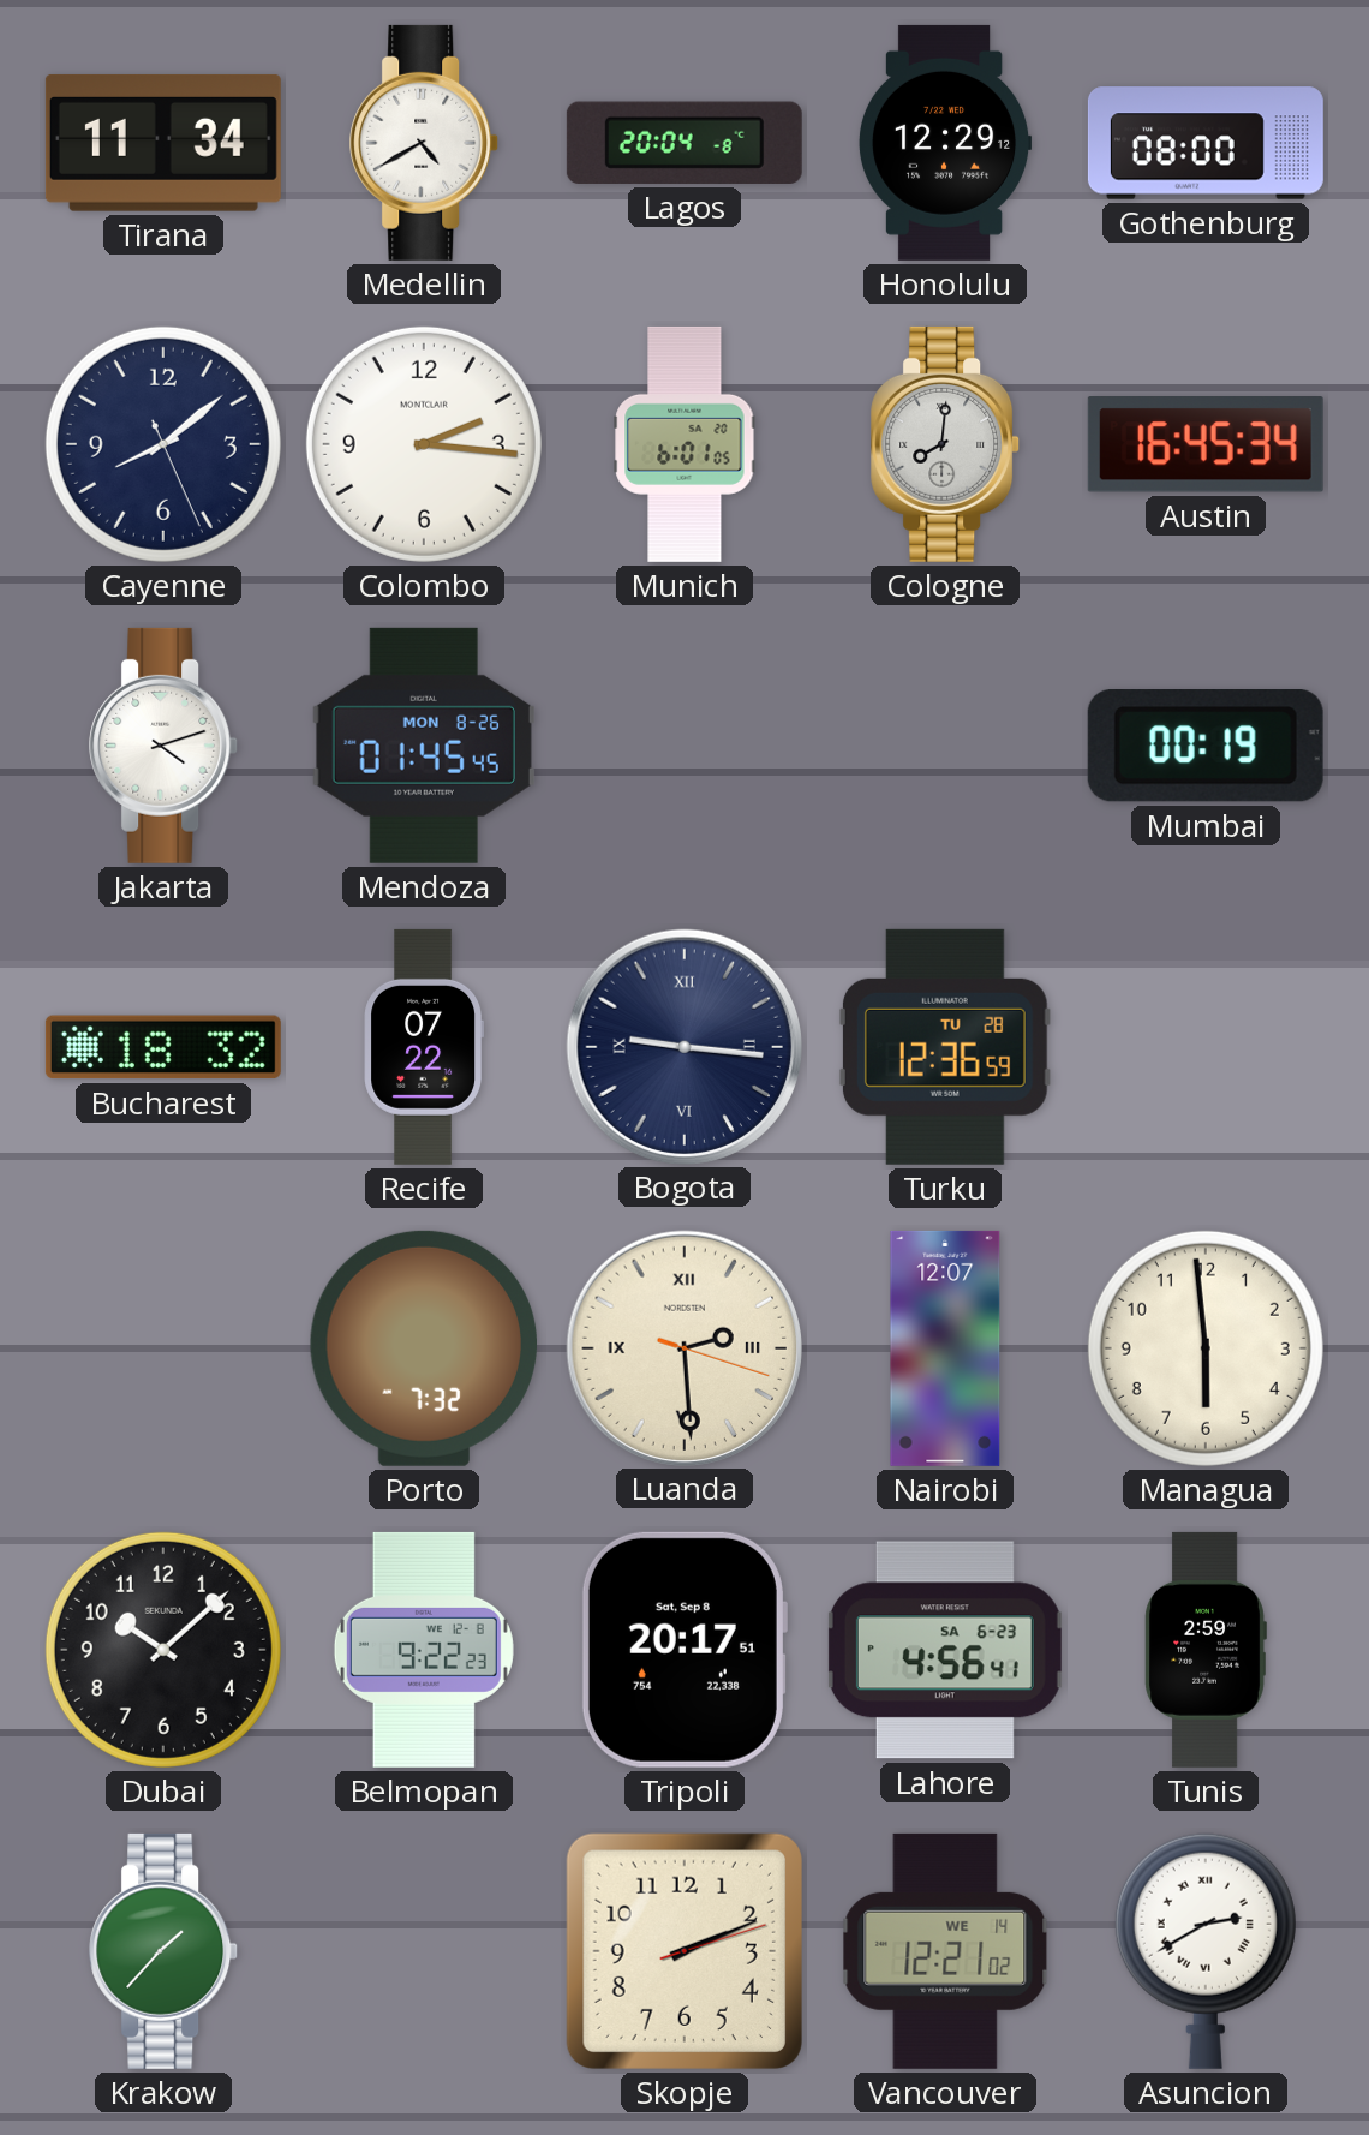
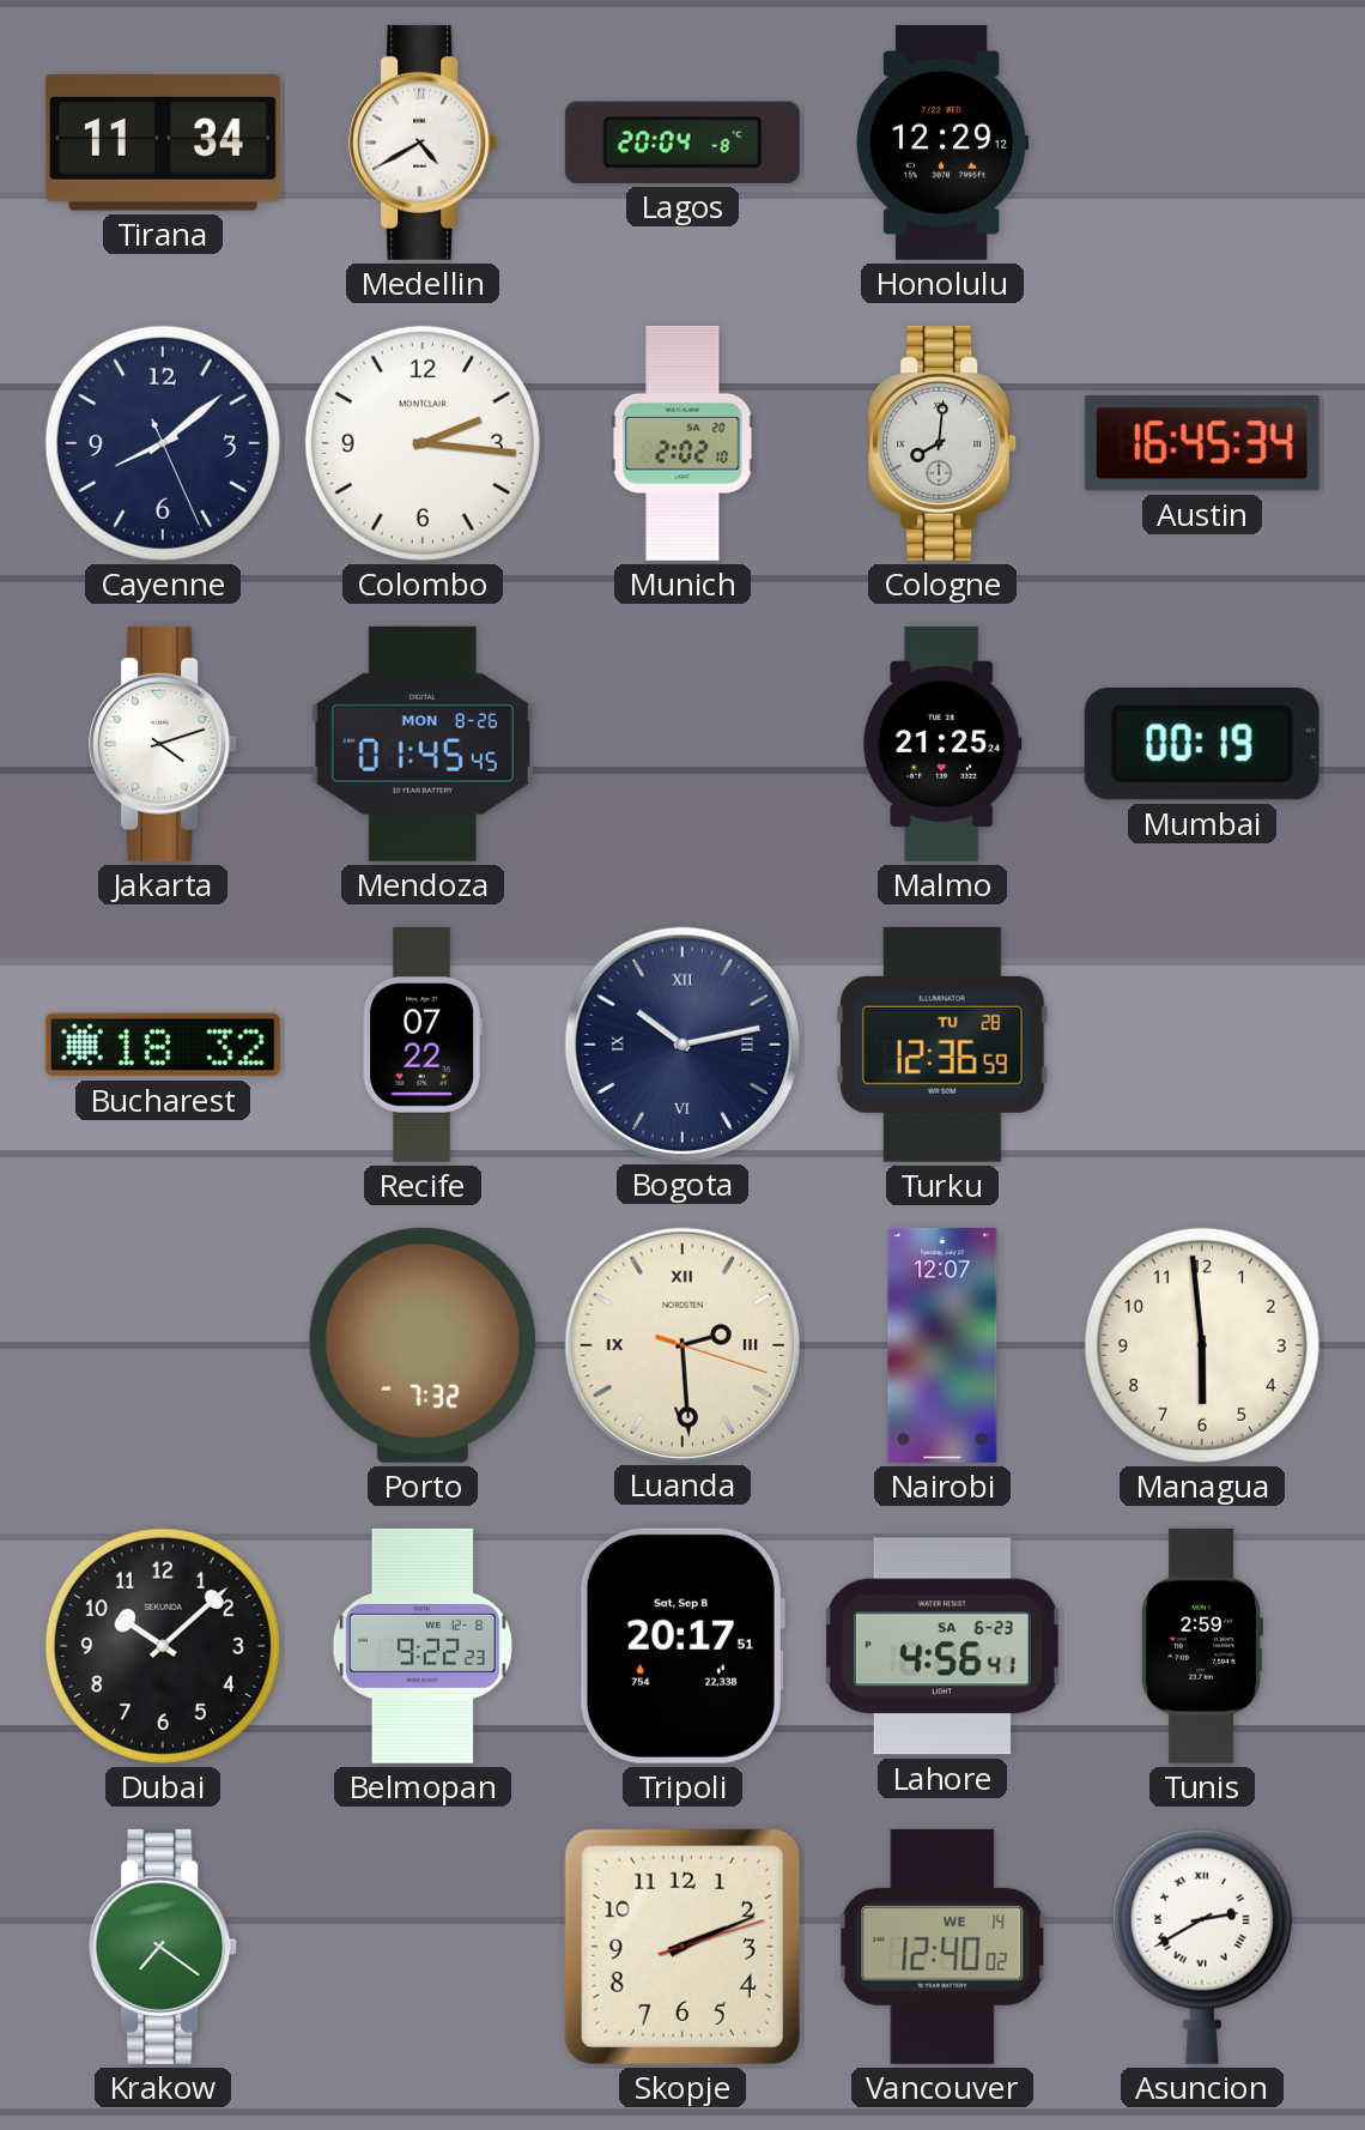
Gothenburg: 08:00 -> none (1206, 143)
Munich: 6:01 -> 2:02 (682, 443)
Malmo: none -> 21:25 (944, 744)
Bogota: 9:16 -> 10:13 (681, 1043)
Krakow: 1:37 -> 7:21 (164, 1947)
Vancouver: 12:21 -> 12:40 (942, 1947)
